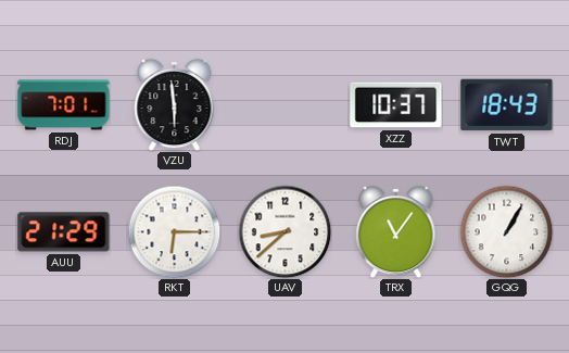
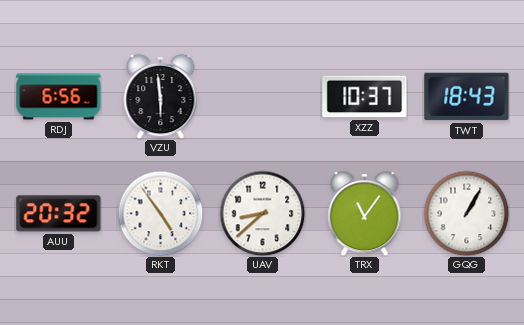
RDJ: 7:01 -> 6:56 (59, 97)
AUU: 21:29 -> 20:32 (59, 214)
RKT: 6:15 -> 4:54 (160, 213)
